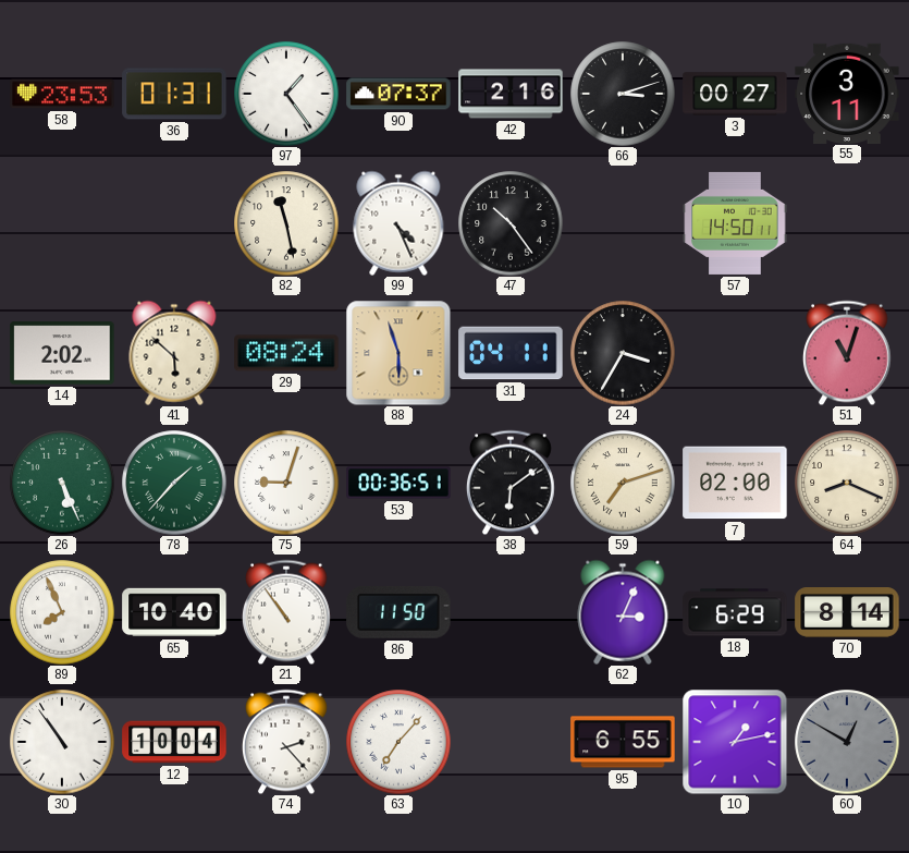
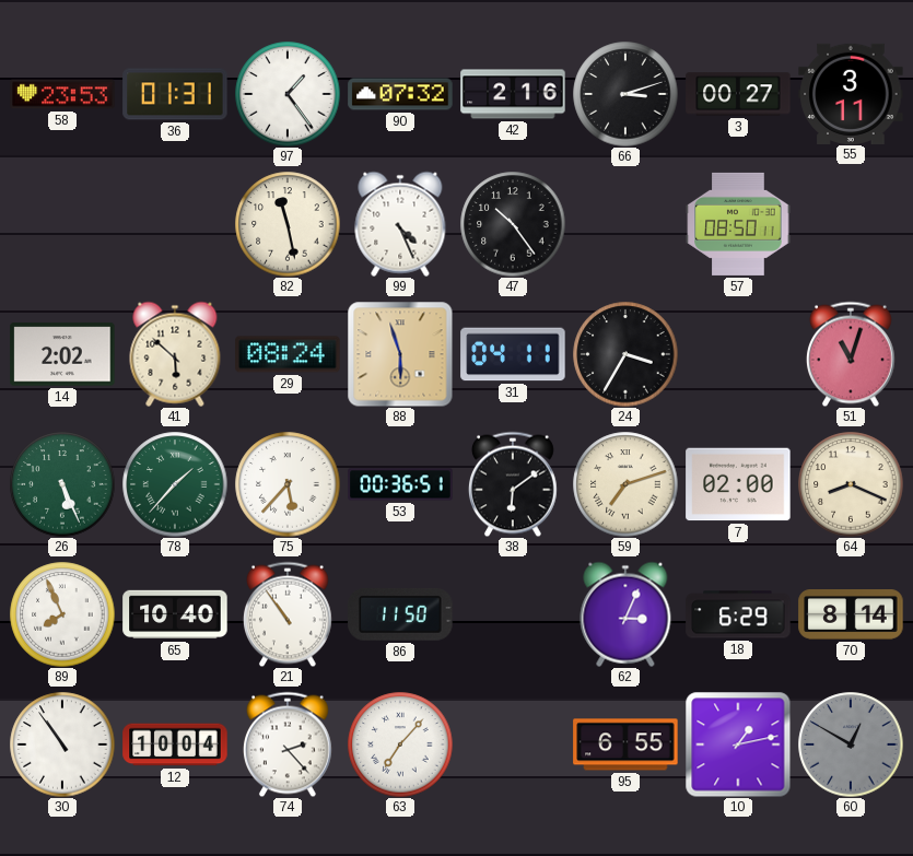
90: 07:37 -> 07:32 (400, 94)
57: 14:50 -> 08:50 (738, 224)
75: 9:03 -> 5:37 (288, 484)
